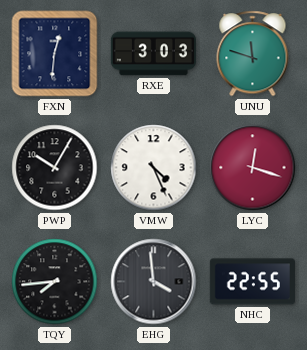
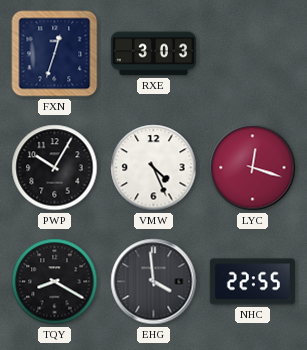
FXN: 12:31 -> 12:33 (55, 54)
UNU: 11:48 -> none (253, 54)
TQY: 7:44 -> 8:20 (55, 282)
